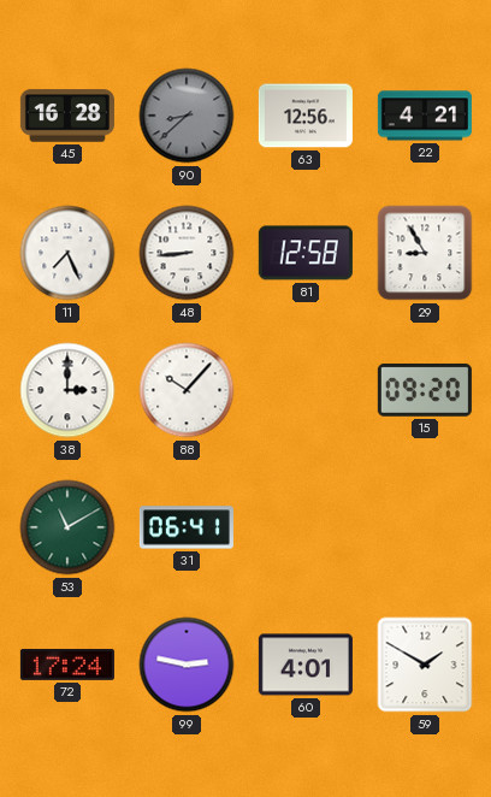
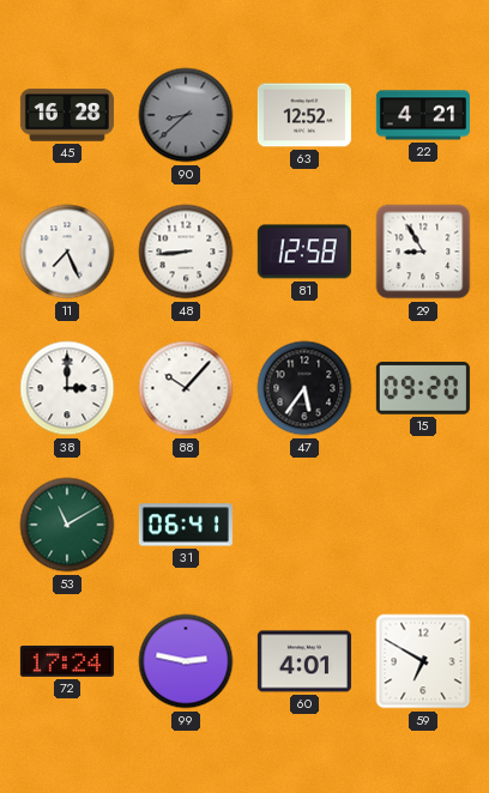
63: 12:56 -> 12:52 (304, 115)
47: none -> 5:36 (304, 388)
59: 1:50 -> 6:50 (423, 661)
